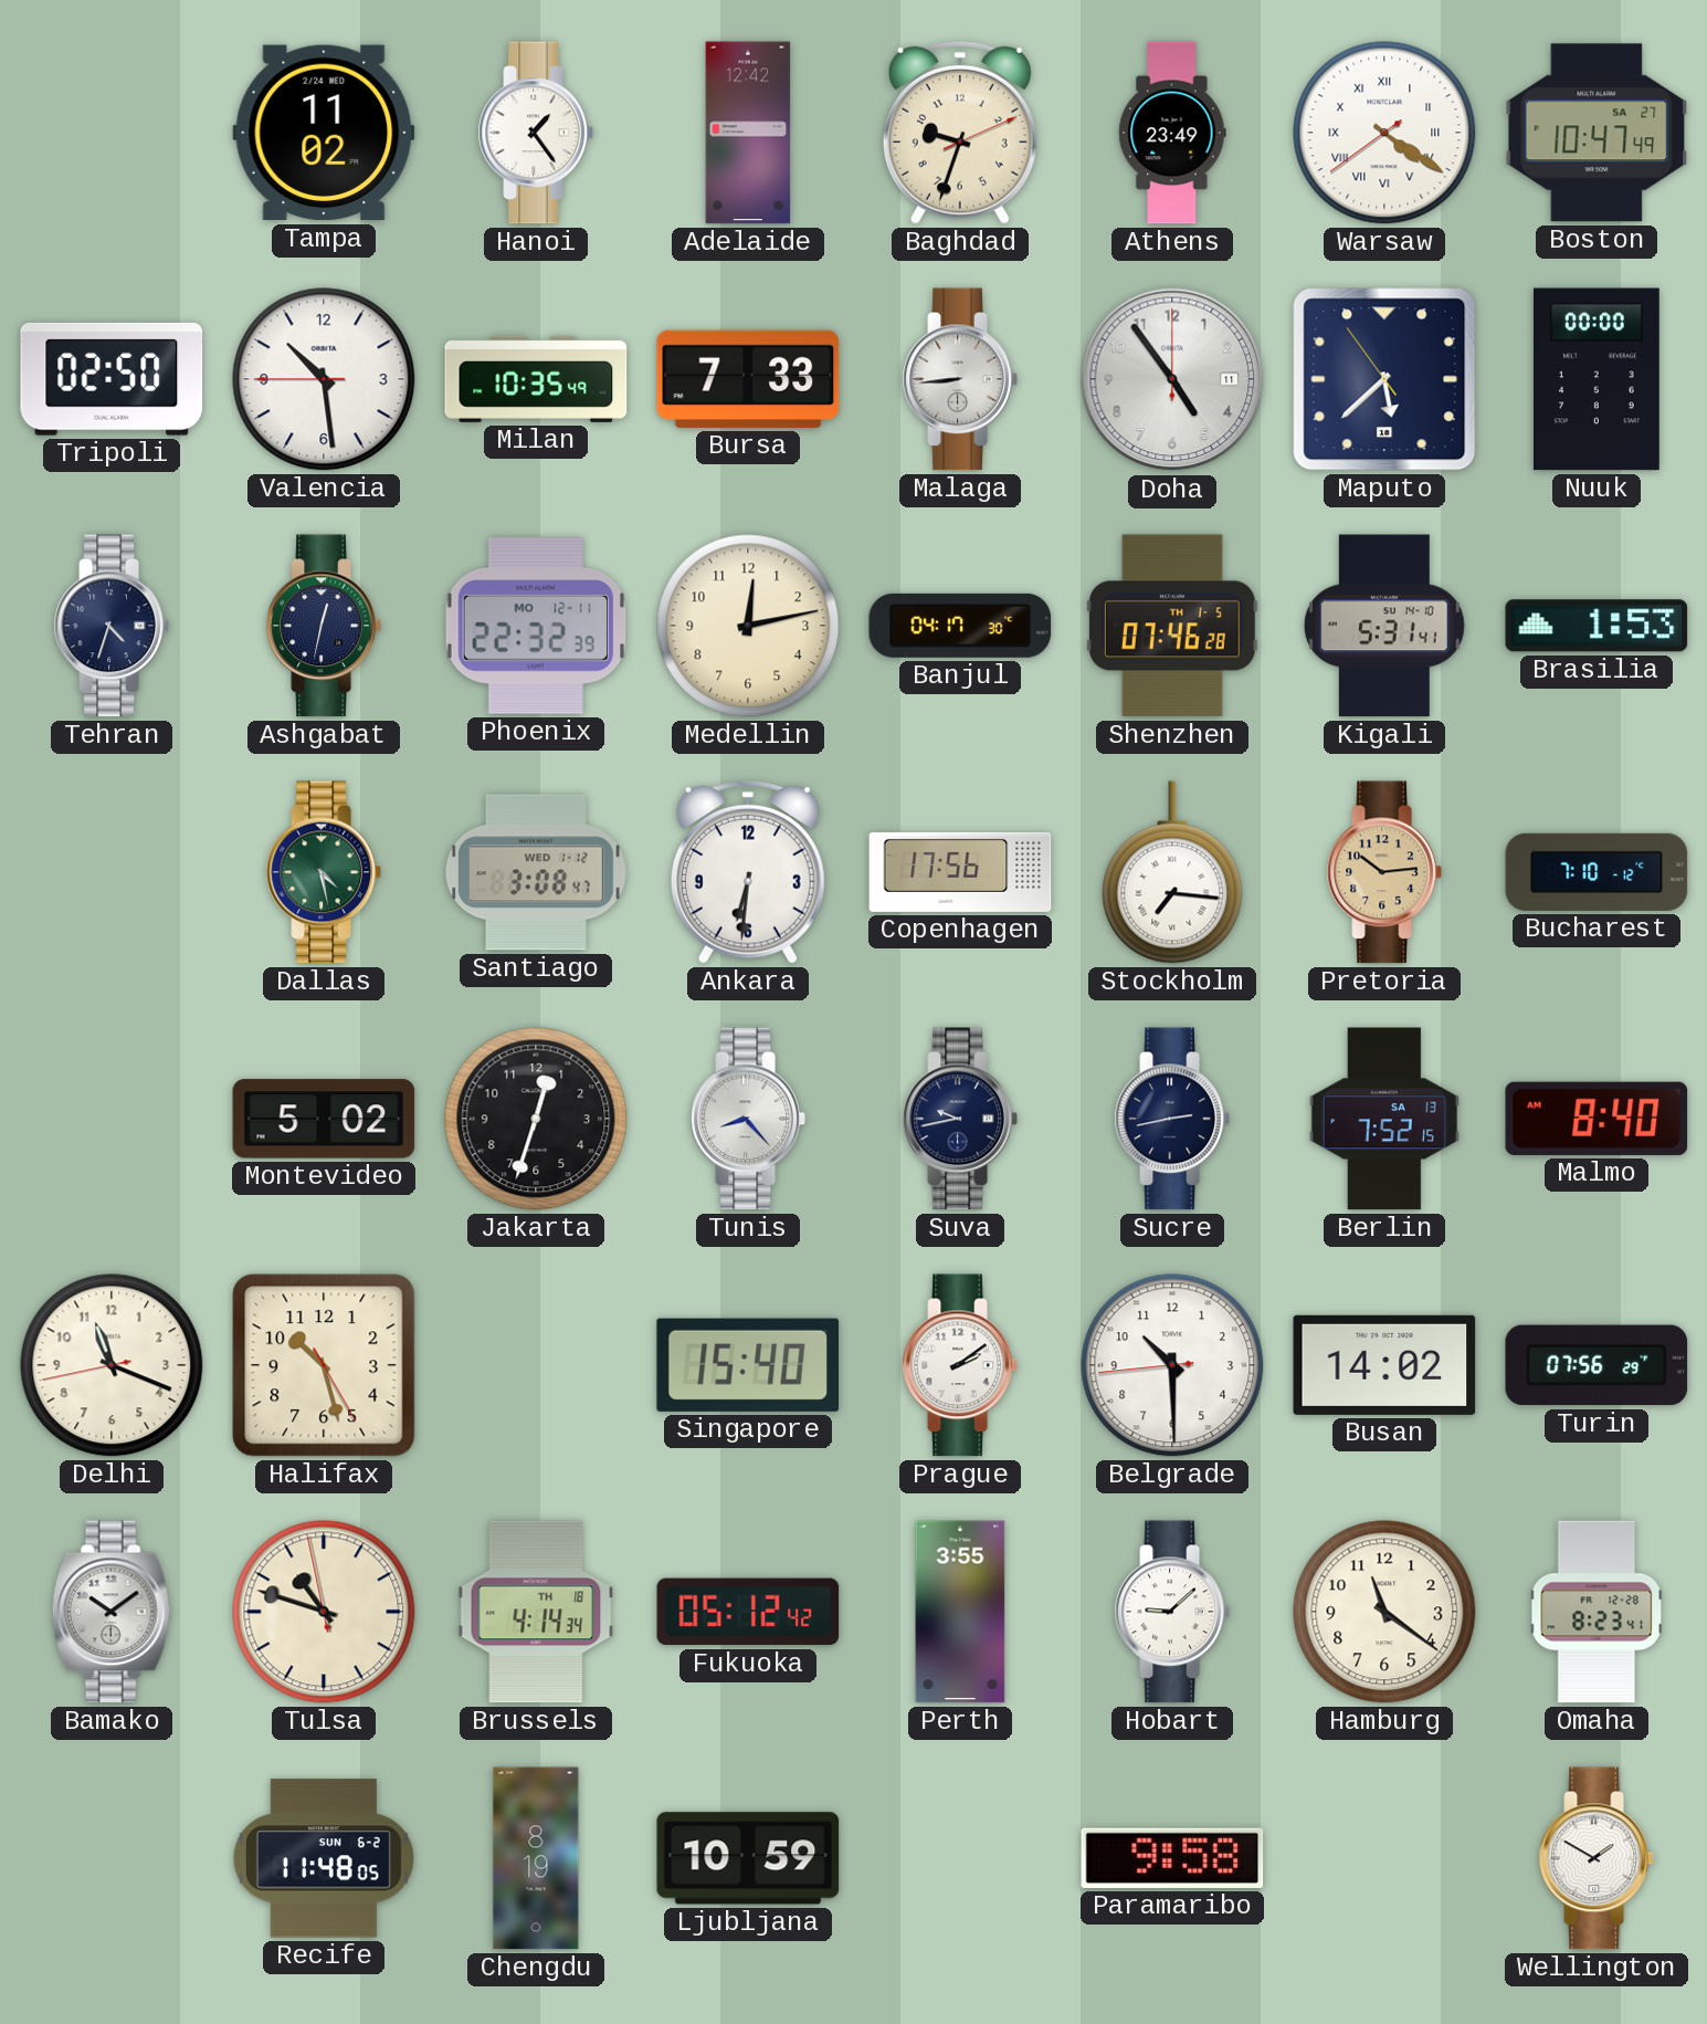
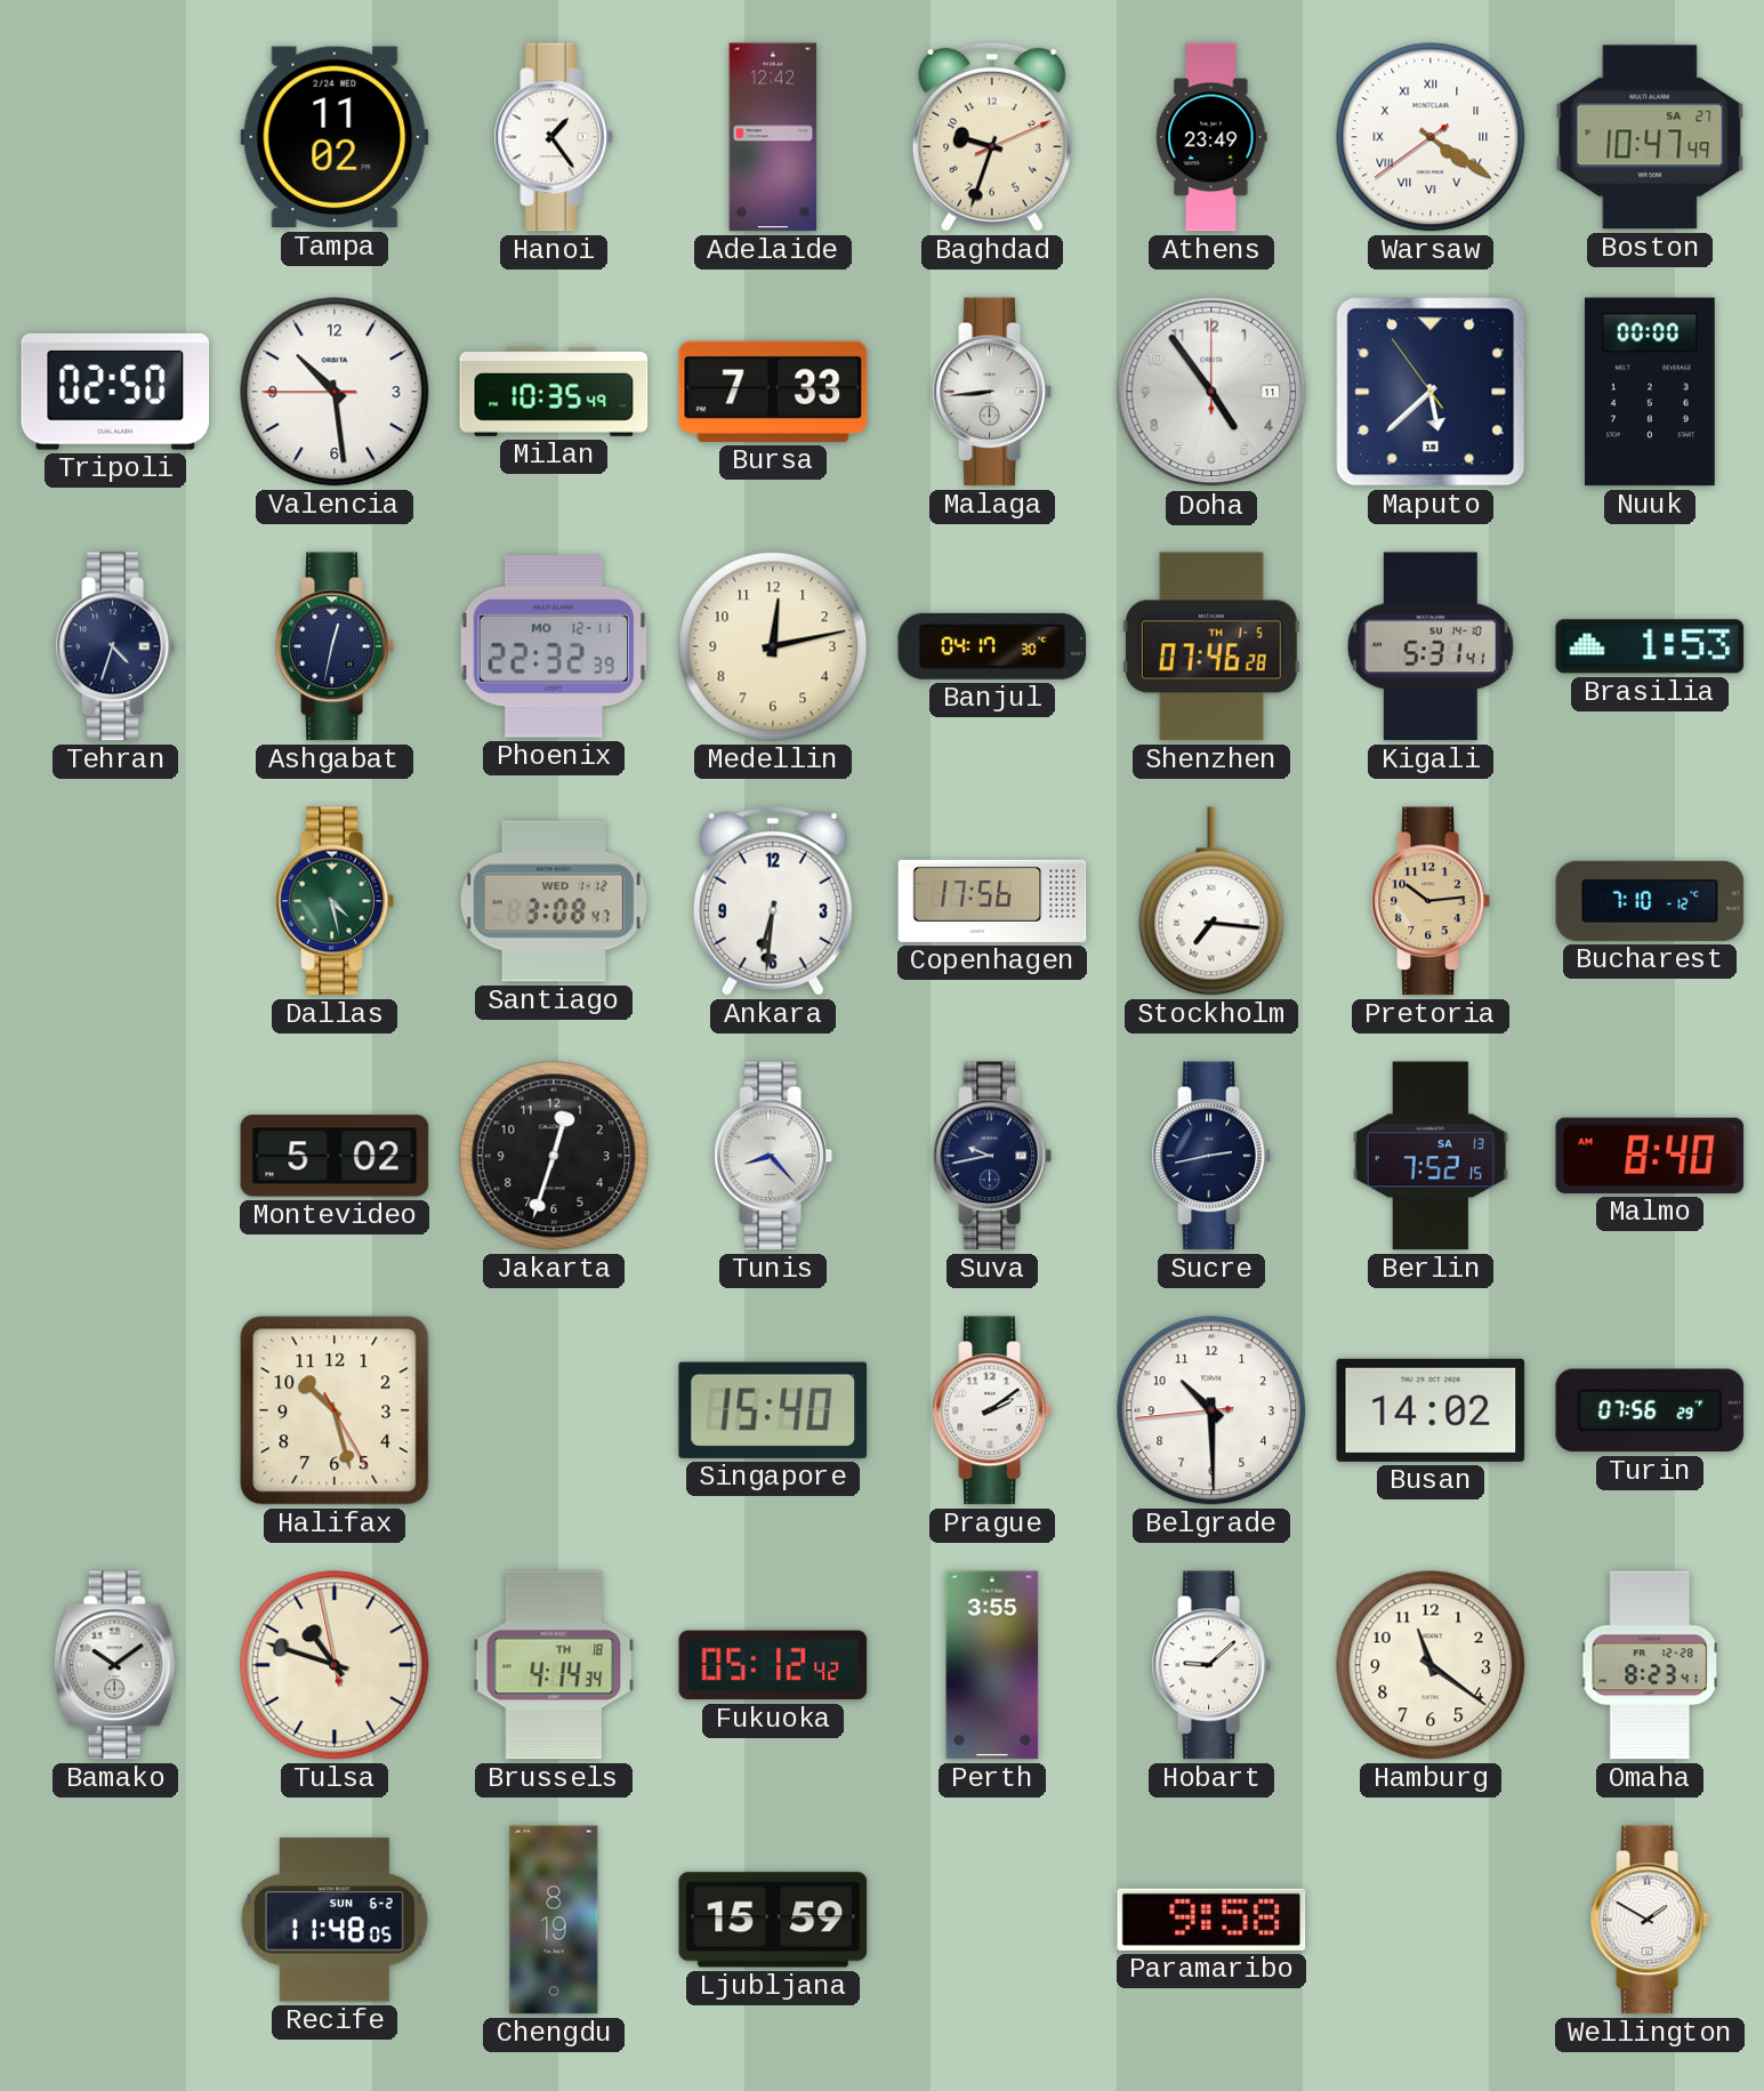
Delhi: 11:18 -> none (112, 1365)
Ljubljana: 10:59 -> 15:59 (773, 1920)
